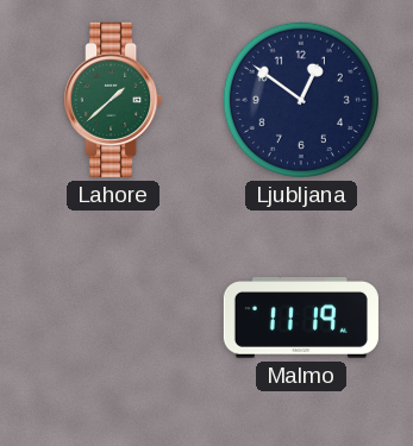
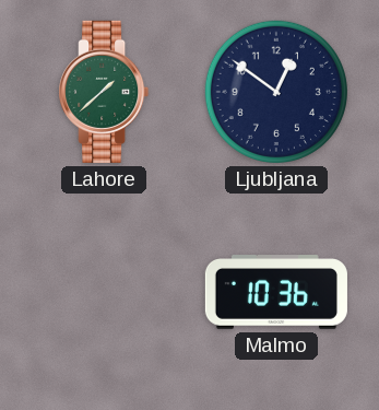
Malmo: 11:19 -> 10:36 (276, 292)
